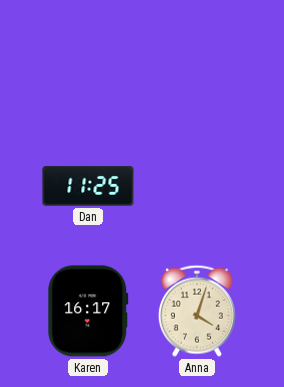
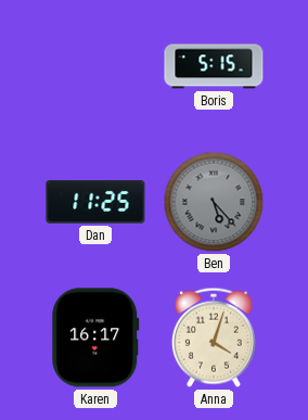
Boris: none -> 5:15 (214, 66)
Ben: none -> 5:23 (214, 202)
